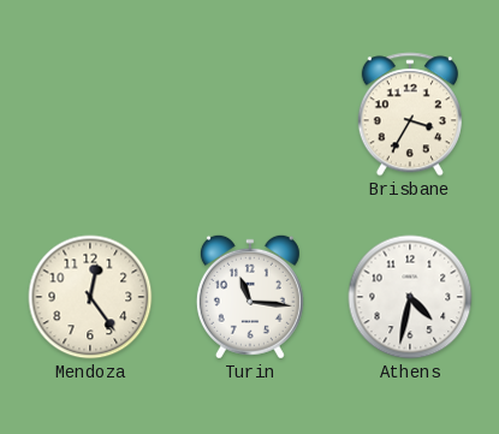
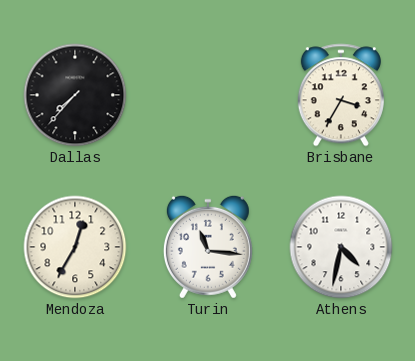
Dallas: none -> 7:37 (75, 95)
Mendoza: 12:24 -> 12:35 (75, 247)
